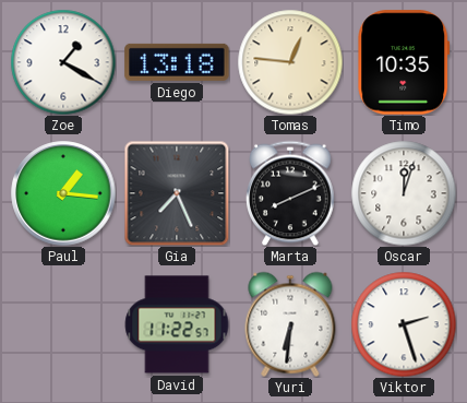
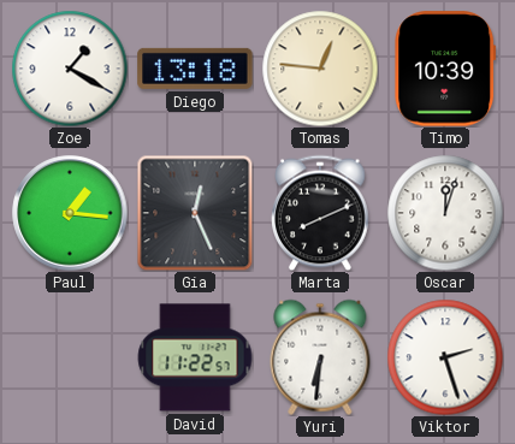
Timo: 10:35 -> 10:39 (445, 69)
Gia: 7:26 -> 12:26 (195, 213)
